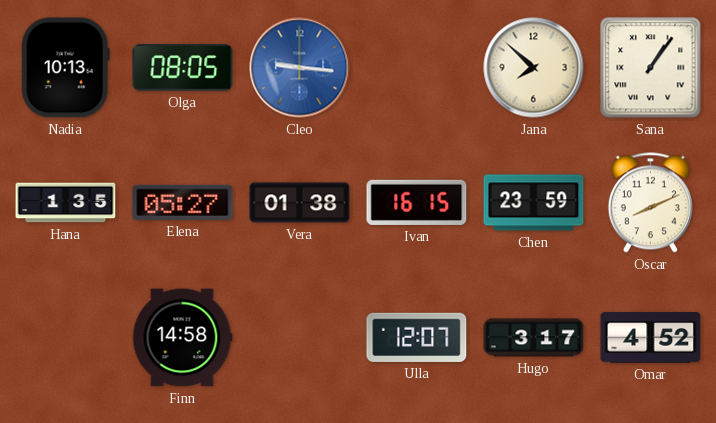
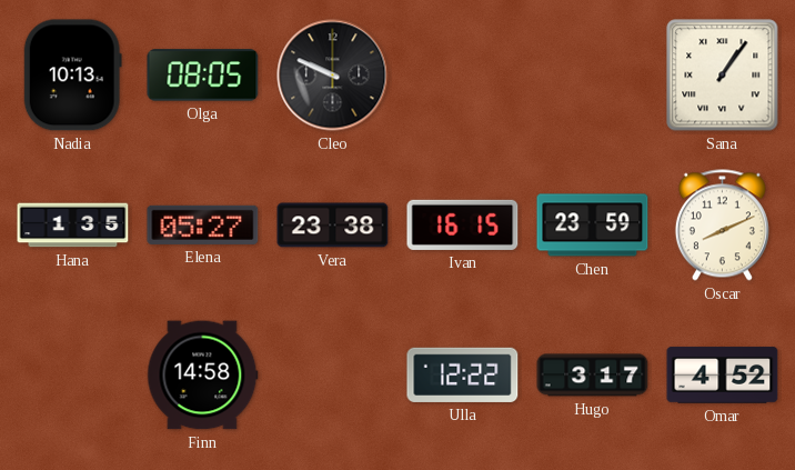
Cleo: 9:16 -> 9:49 (333, 76)
Cleo dial: blue -> black (333, 76)
Jana: 7:52 -> none (534, 68)
Vera: 01:38 -> 23:38 (333, 226)
Ulla: 12:07 -> 12:22 (463, 374)
